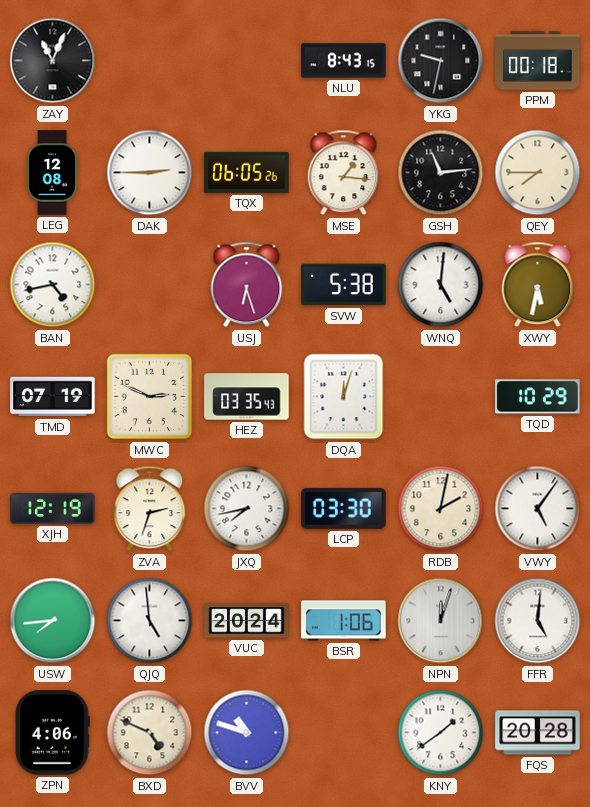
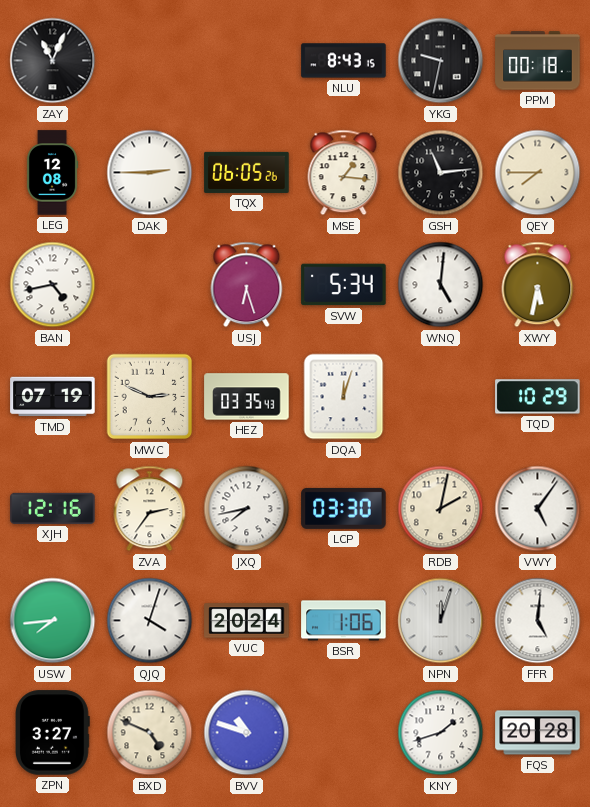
SVW: 5:38 -> 5:34 (344, 285)
XJH: 12:19 -> 12:16 (53, 508)
ZVA: 2:33 -> 2:36 (150, 509)
QJQ: 4:59 -> 4:03 (150, 621)
ZPN: 4:06 -> 3:27 (53, 733)
KNY: 1:39 -> 1:42 (441, 733)
